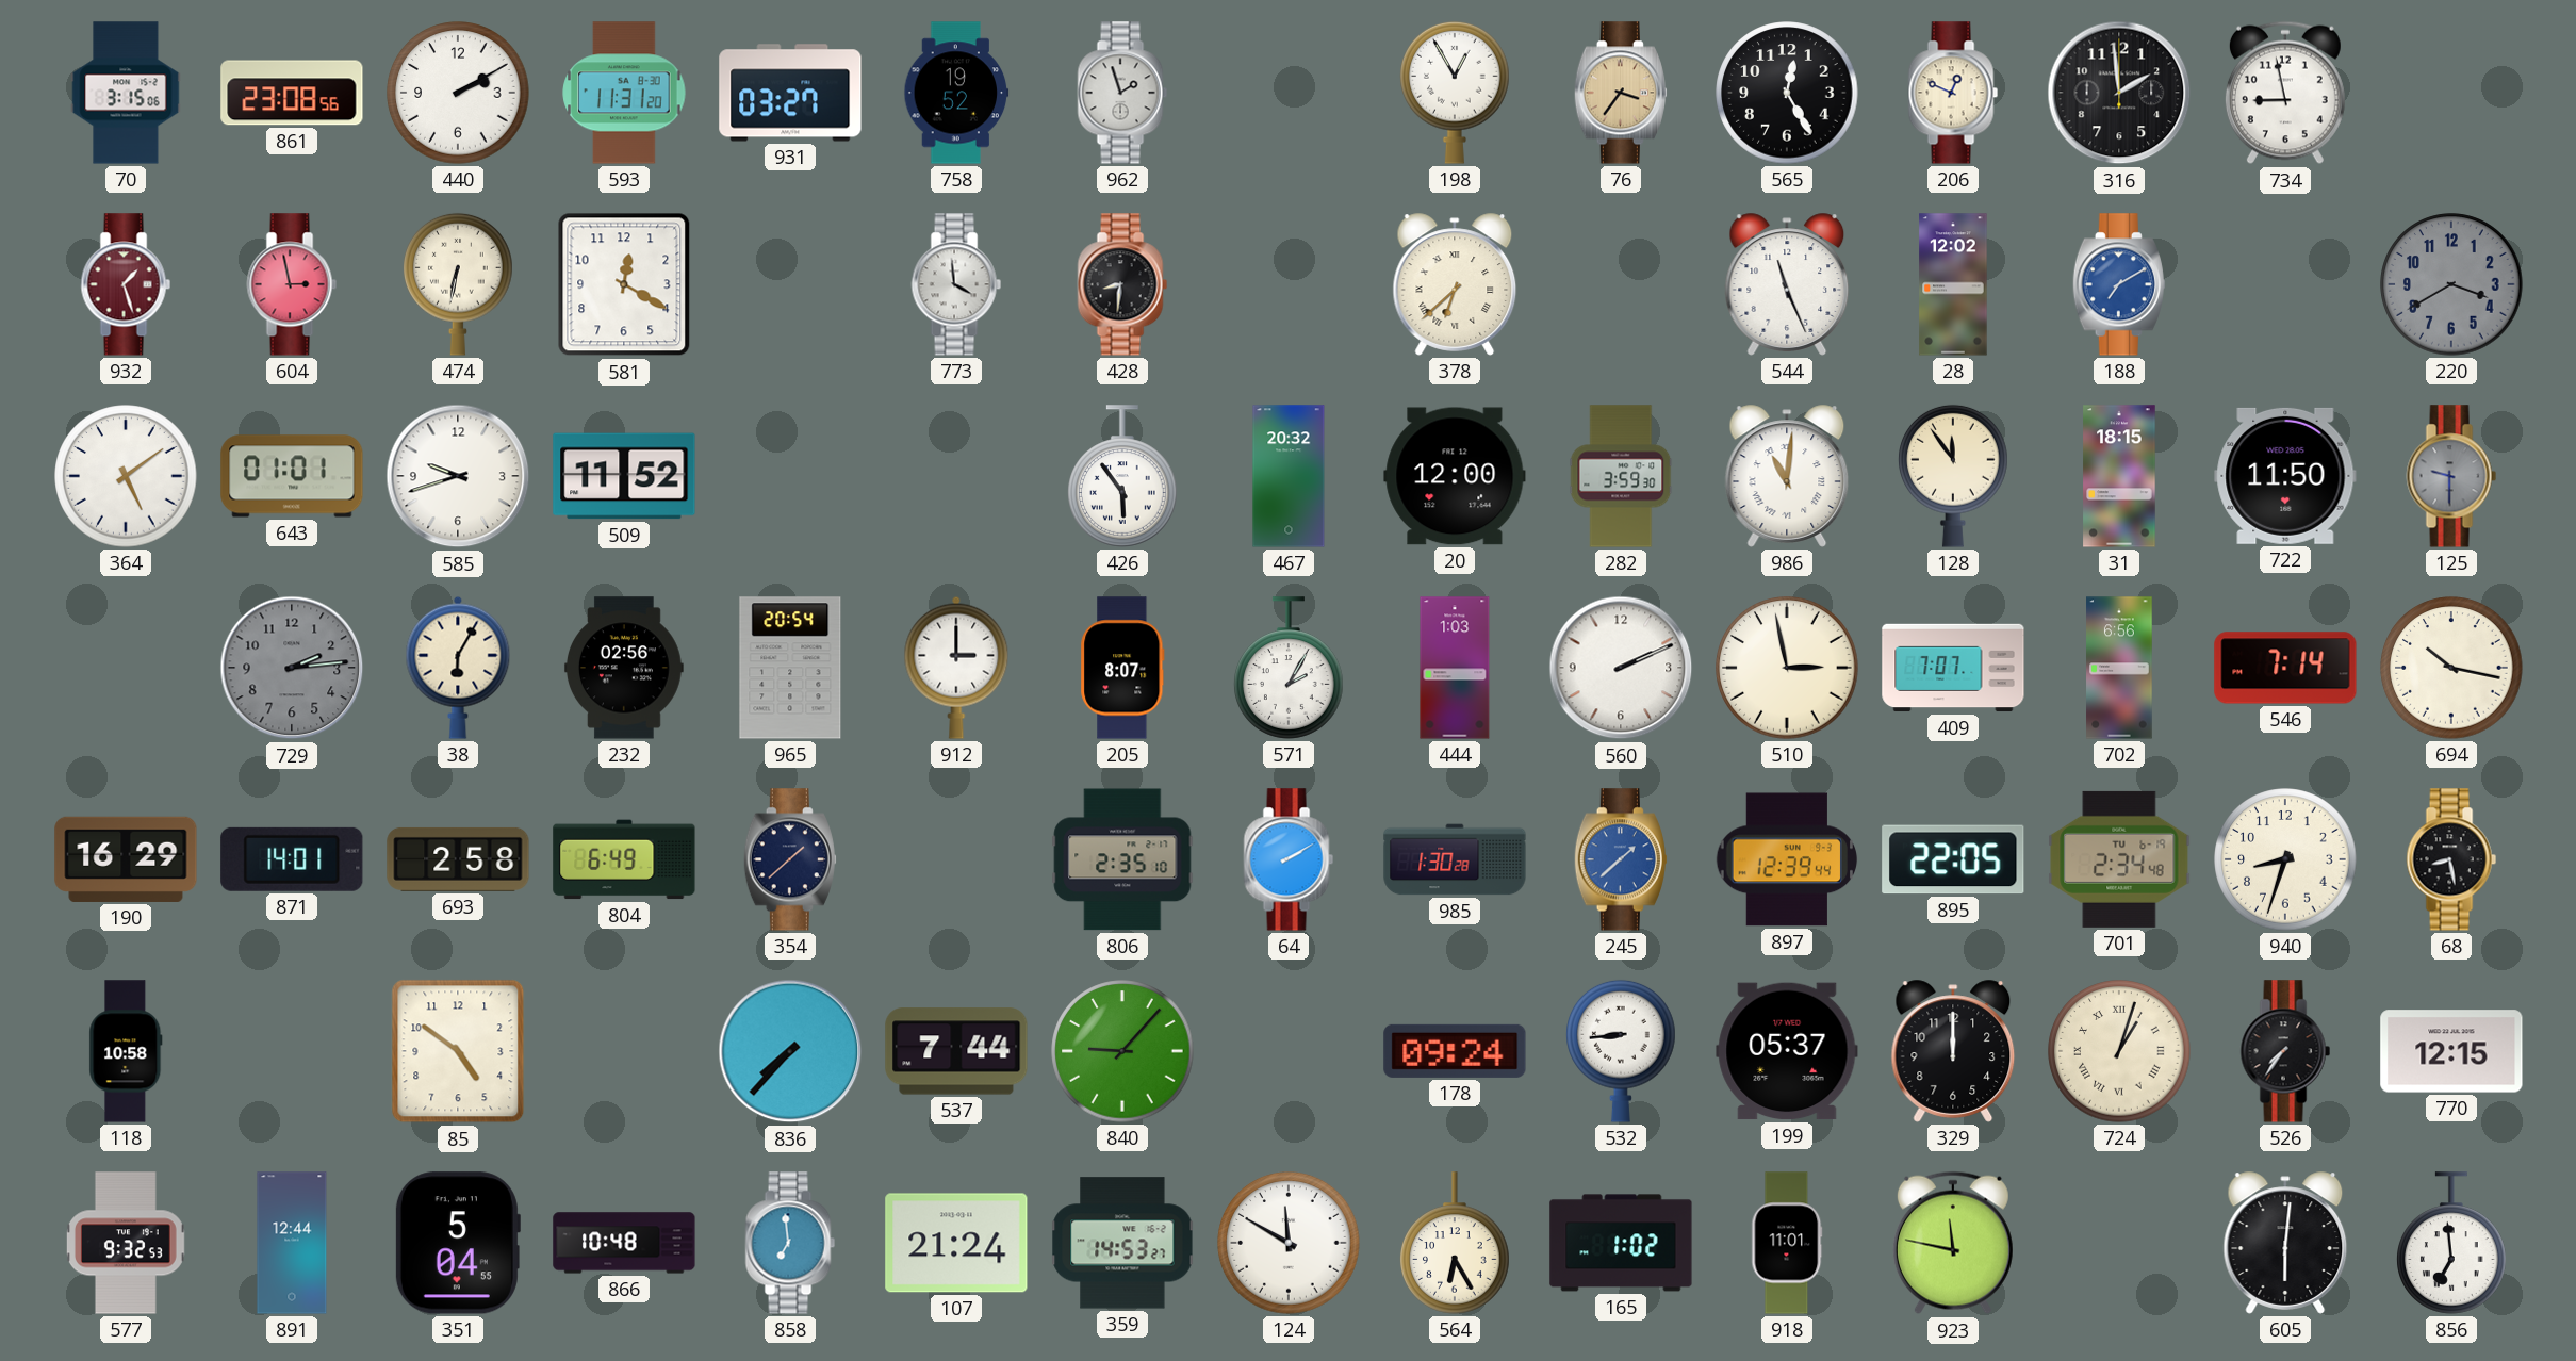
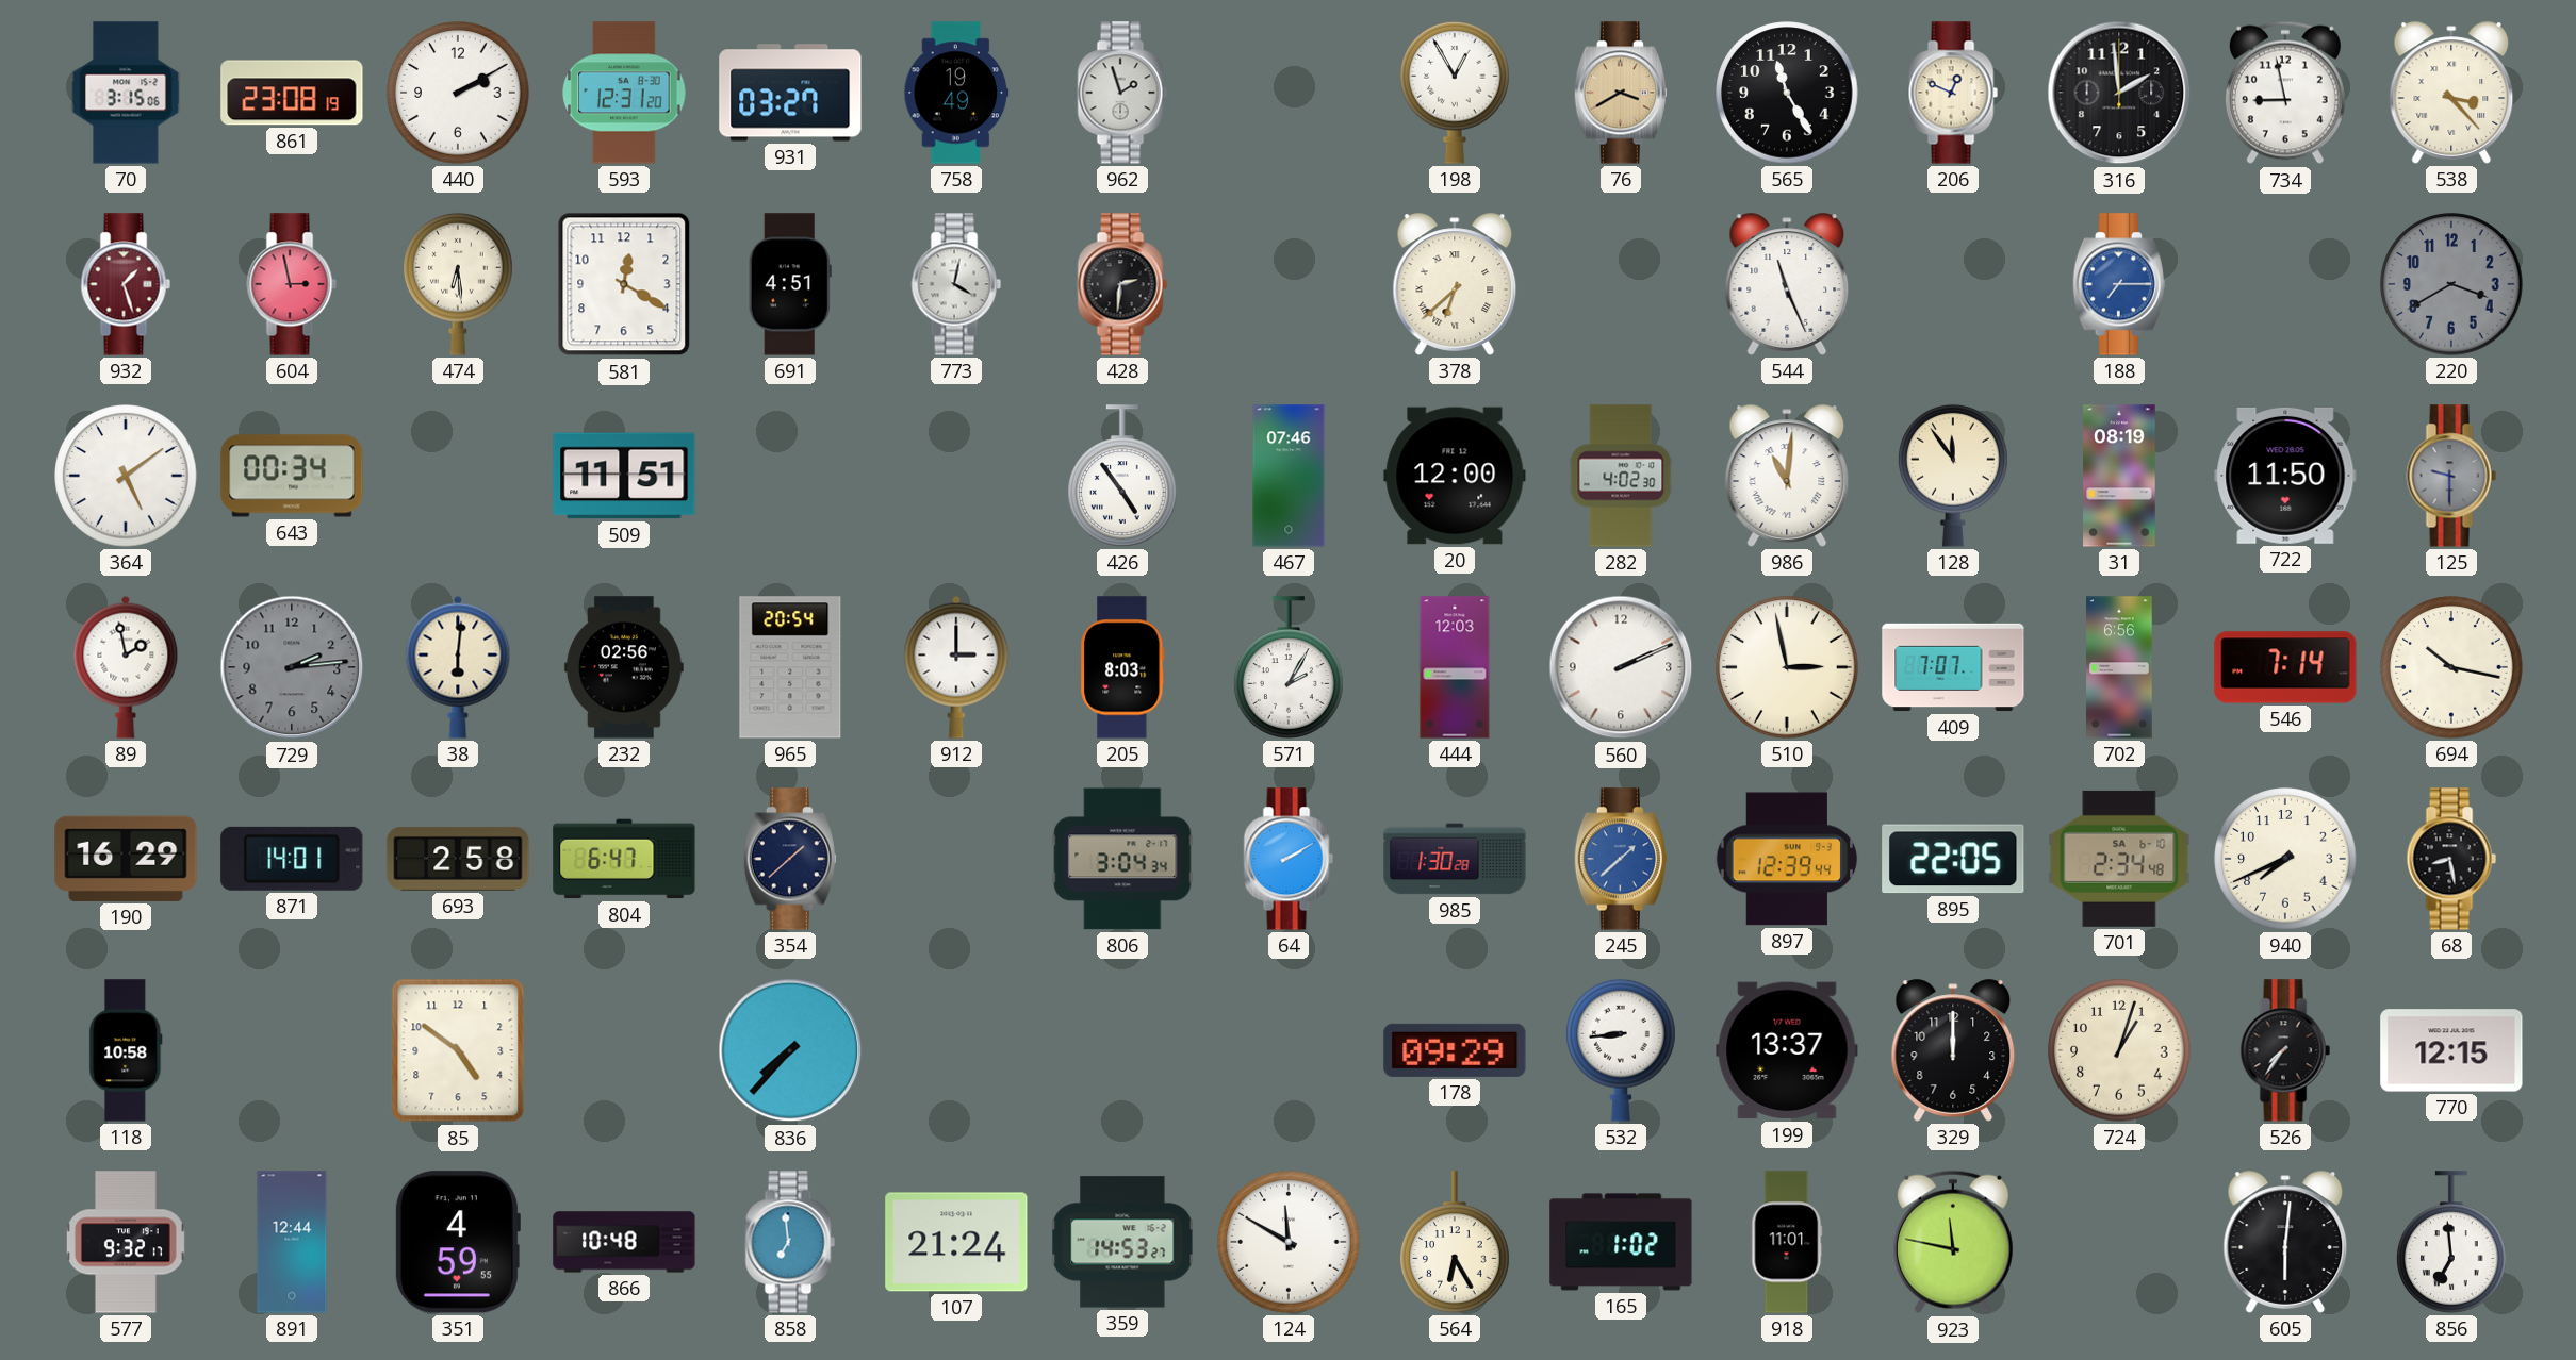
861: 23:08:56 -> 23:08:19 (292, 93)
593: 11:31 -> 12:31 (624, 93)
758: 19:52 -> 19:49 (956, 93)
76: 3:36 -> 3:40 (1621, 93)
565: 12:25 -> 11:25 (1787, 93)
538: none -> 3:23 (2451, 93)
474: 6:32 -> 6:29 (458, 284)
691: none -> 4:51 (790, 284)
773: 3:59 -> 4:02 (956, 284)
428: 8:31 -> 2:31 (1122, 284)
28: 12:02 -> none (1953, 284)
188: 7:10 -> 7:15 (2119, 284)
643: 01:01 -> 00:34 (292, 476)
585: 9:42 -> none (458, 476)
509: 11:52 -> 11:51 (624, 476)
426: 5:54 -> 4:54 (1122, 476)
467: 20:32 -> 07:46 (1289, 476)
282: 3:59 -> 4:02 (1621, 476)
31: 18:15 -> 08:19 (2119, 476)
89: none -> 1:58 (126, 667)
38: 6:05 -> 6:01 (458, 667)
205: 8:07 -> 8:03 (1122, 667)
444: 1:03 -> 12:03 (1455, 667)
804: 6:49 -> 6:47 (624, 859)
806: 2:35 -> 3:04 (1122, 859)
701 date: TU 6-19 -> SA 6-10 (2119, 859)
940: 8:33 -> 7:41 (2285, 859)
537: 7:44 -> none (956, 1051)
840: 9:07 -> none (1122, 1051)
178: 09:24 -> 09:29 (1455, 1050)
199: 05:37 -> 13:37 (1787, 1050)
724 numerals: Roman -> Arabic (2119, 1050)
577: 9:32:53 -> 9:32:17 (126, 1242)
351: 5:04 -> 4:59 (457, 1242)
